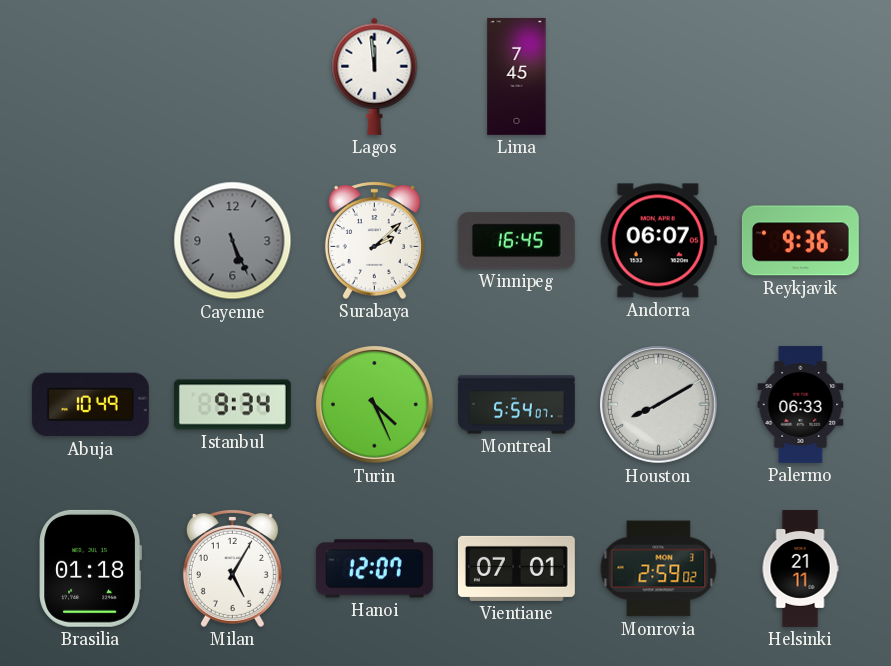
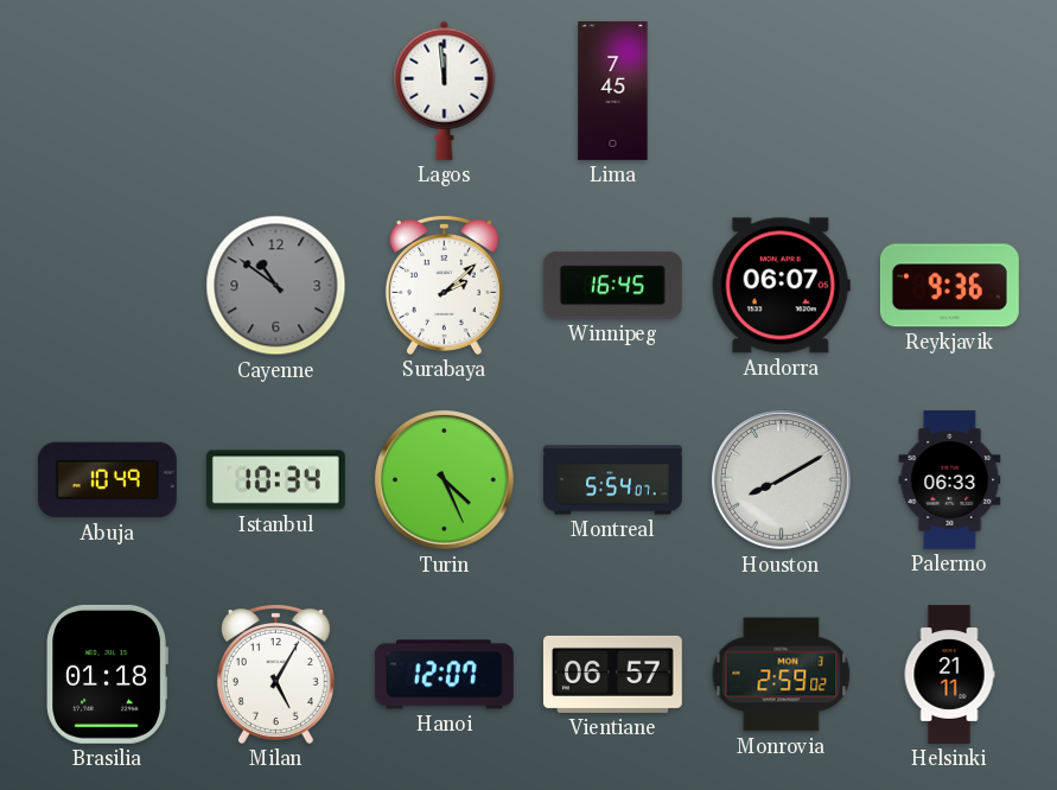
Cayenne: 5:26 -> 10:51 (276, 286)
Istanbul: 9:34 -> 10:34 (275, 480)
Vientiane: 07:01 -> 06:57 (612, 674)
